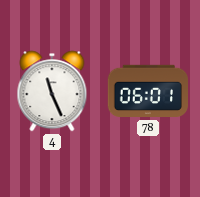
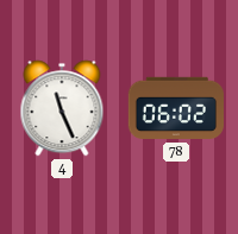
78: 06:01 -> 06:02 (176, 108)
